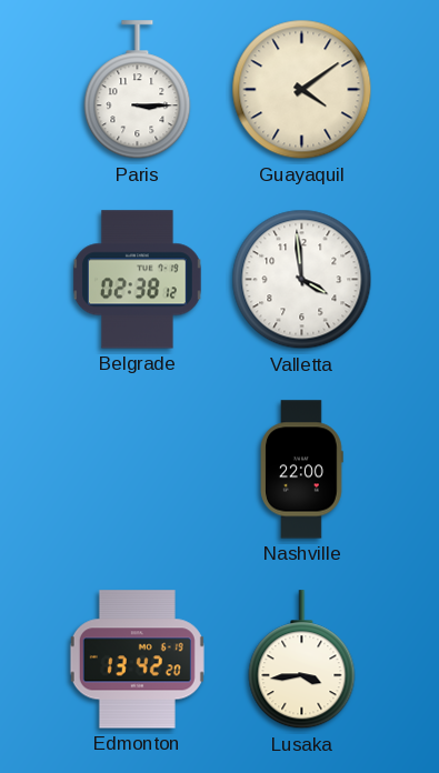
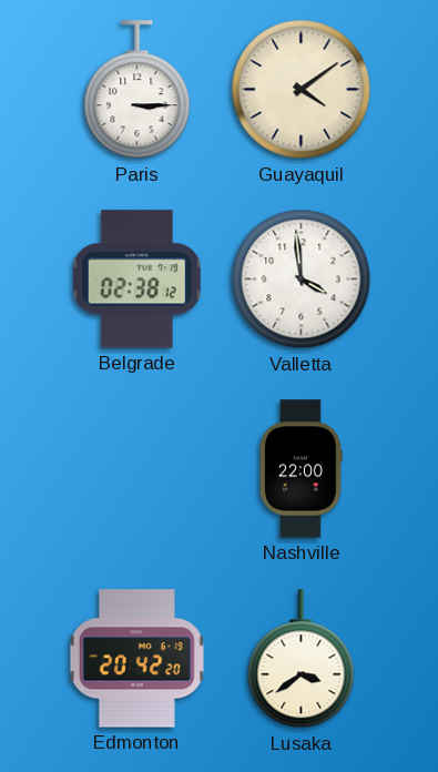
Edmonton: 13:42 -> 20:42 (136, 659)
Lusaka: 3:44 -> 3:39 (302, 659)
